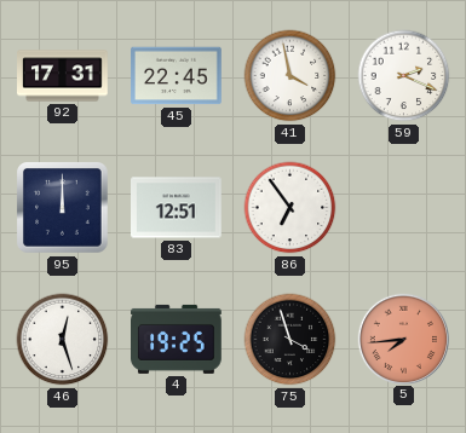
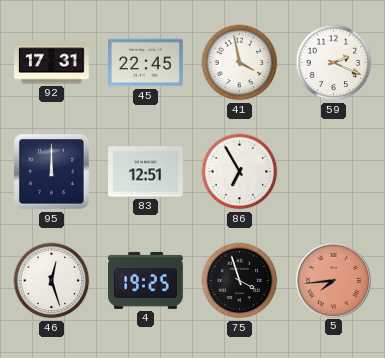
86: 6:54 -> 6:55 (240, 172)
